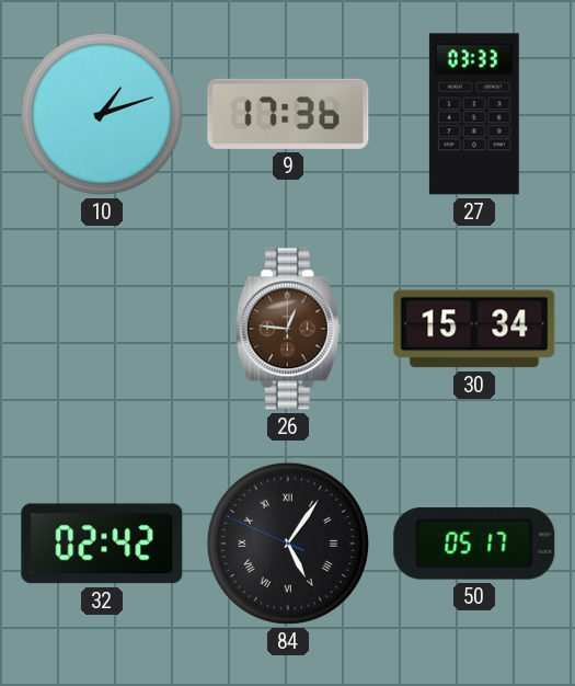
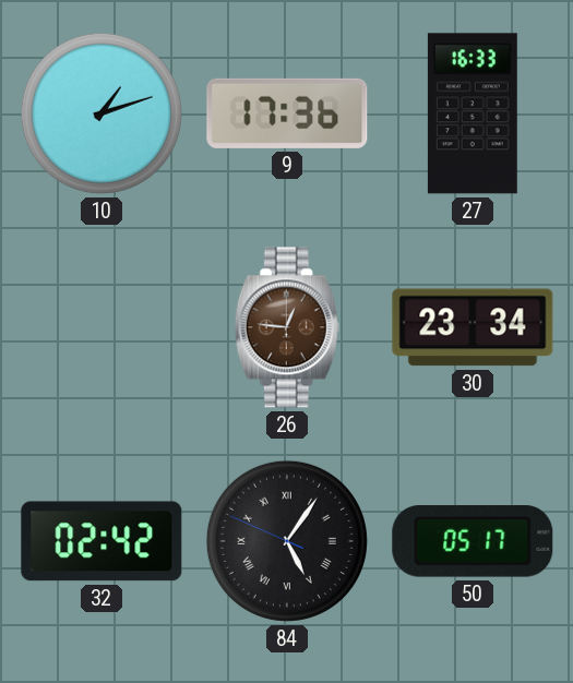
27: 03:33 -> 16:33 (473, 113)
30: 15:34 -> 23:34 (473, 327)
